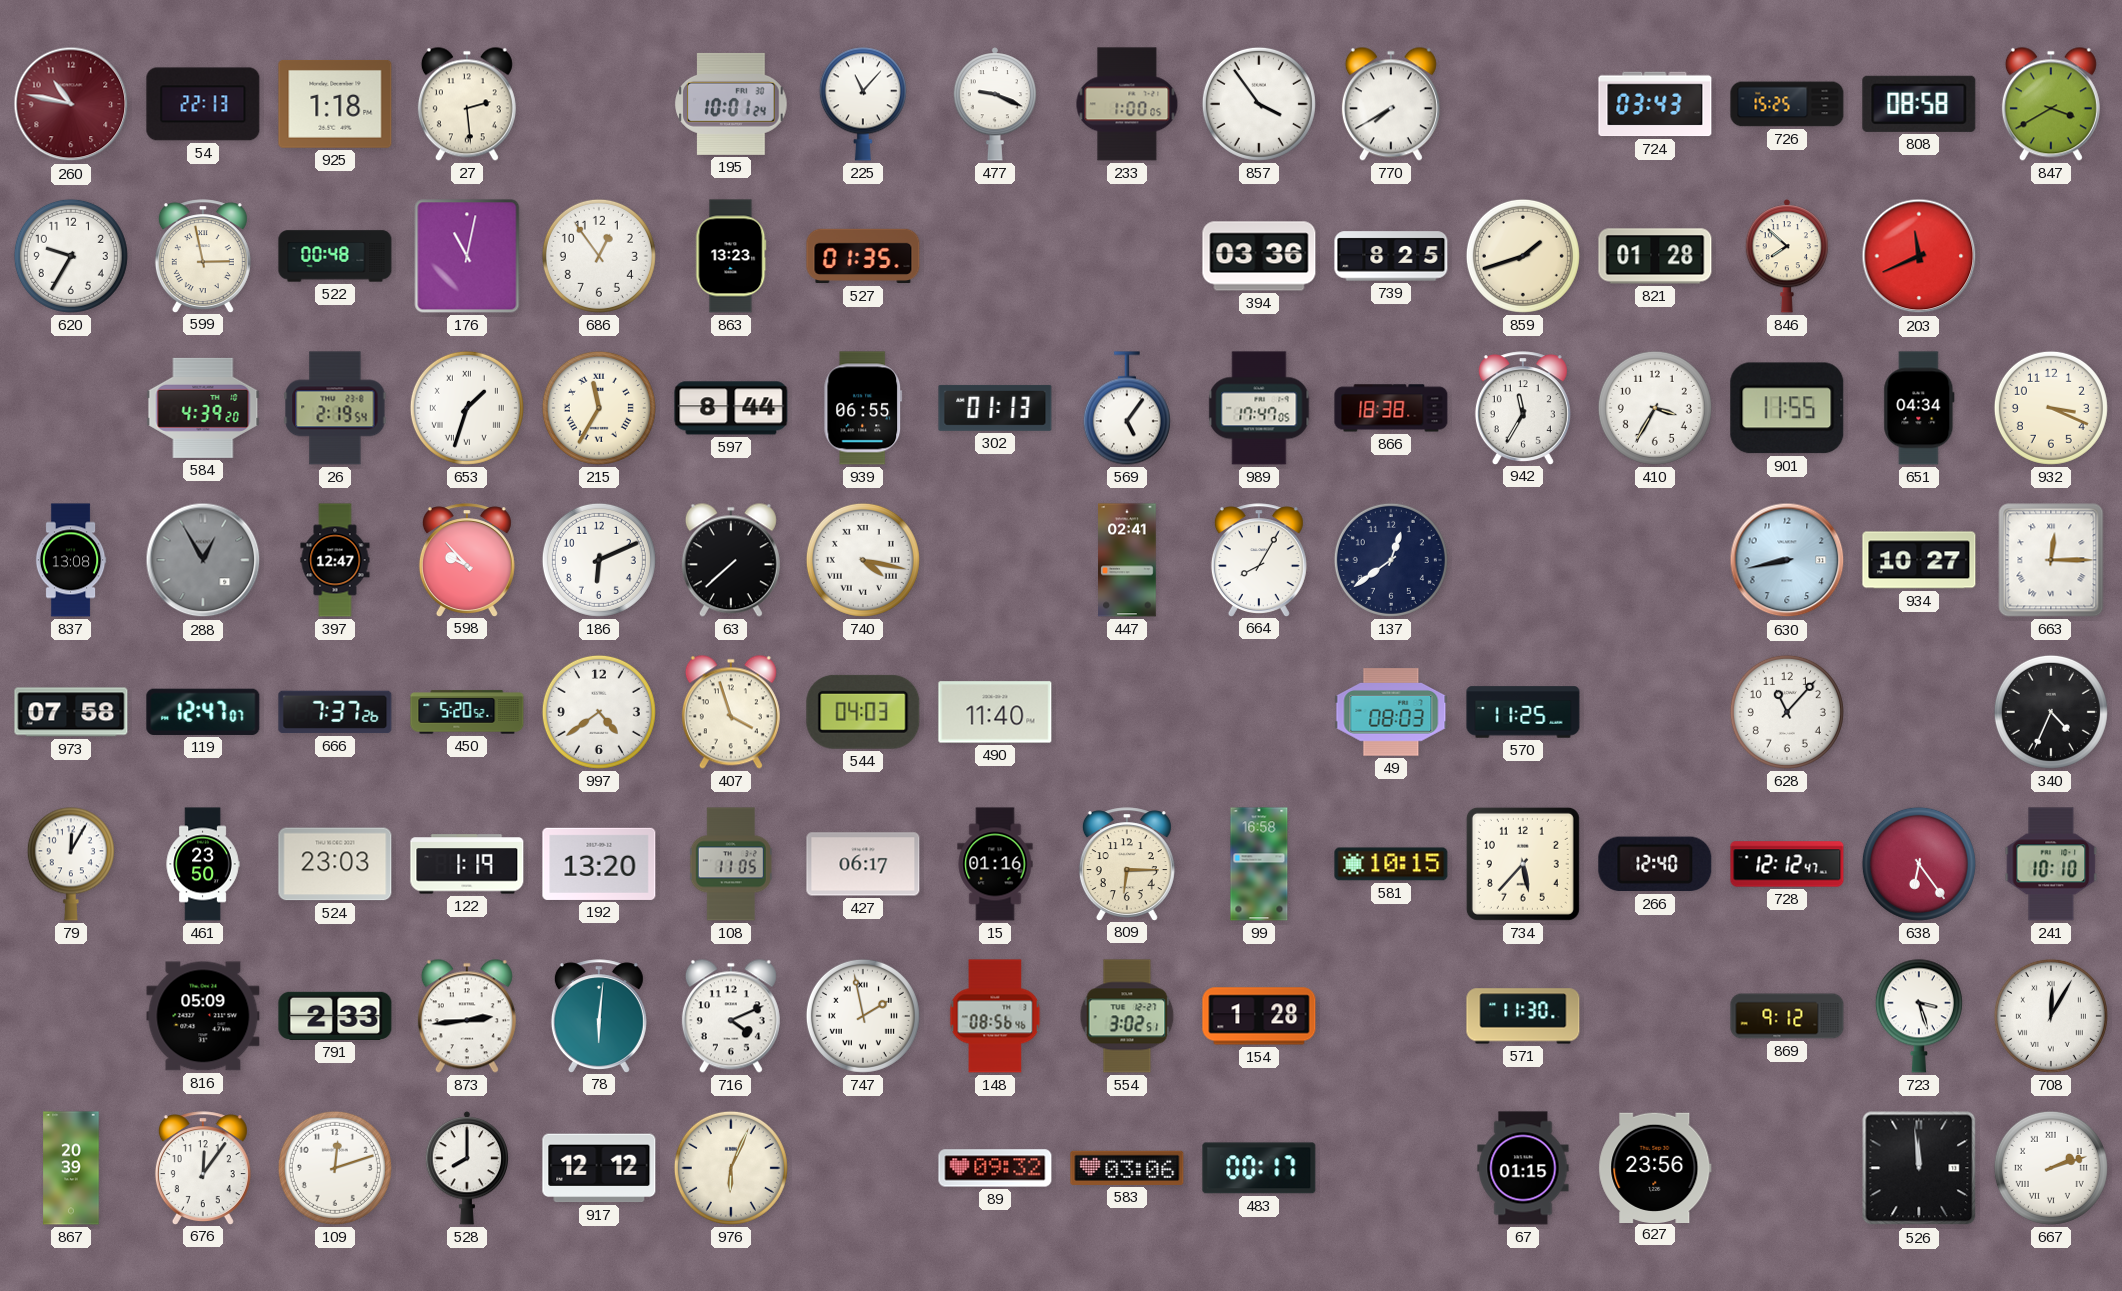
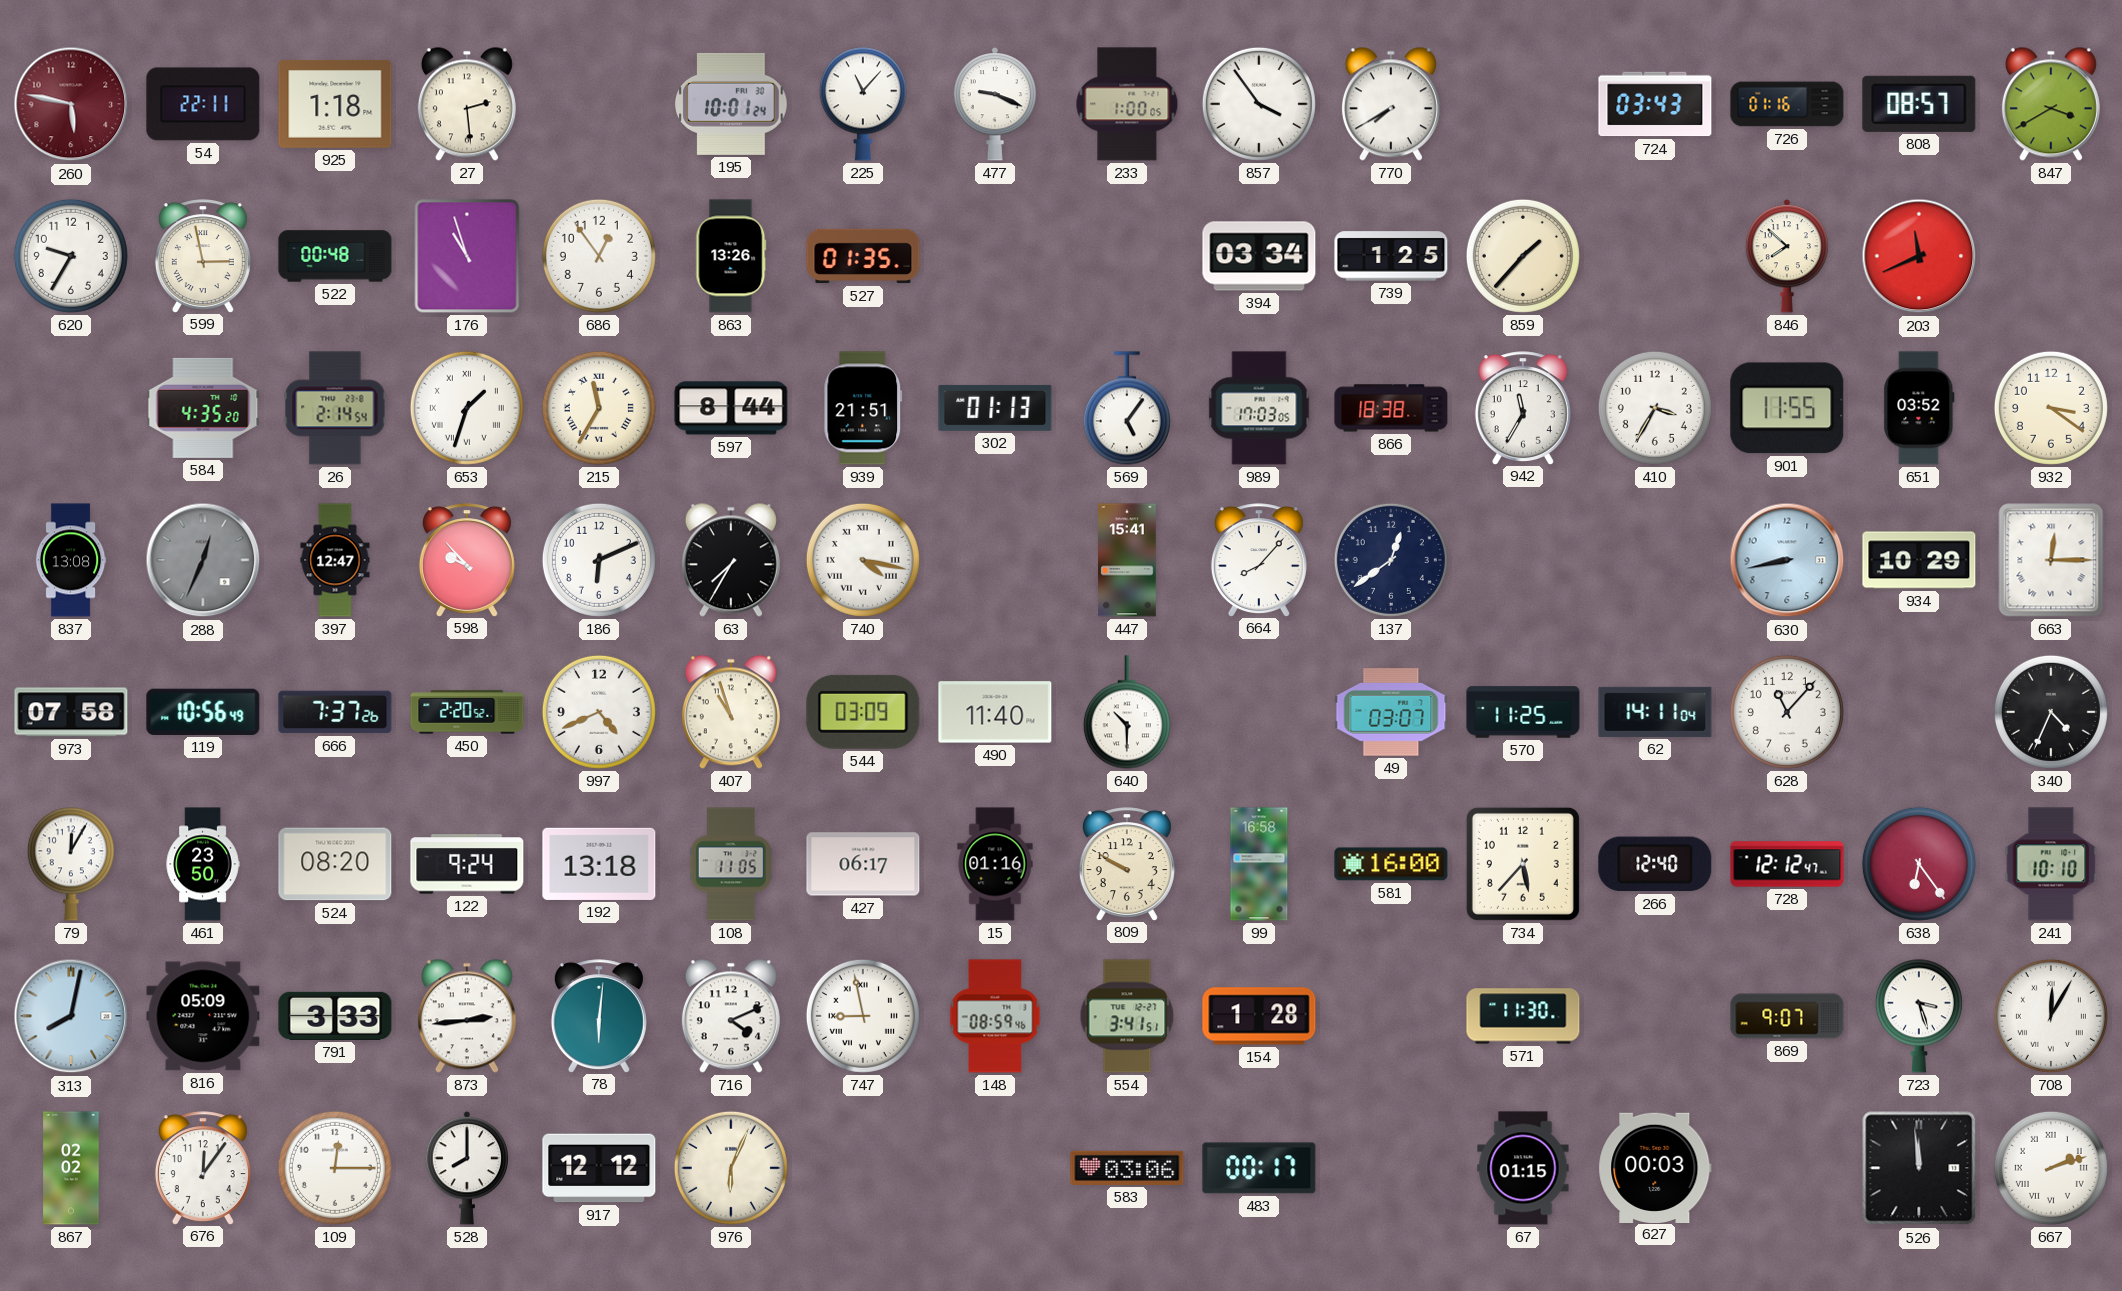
260: 10:47 -> 5:47 (71, 104)
54: 22:13 -> 22:11 (203, 104)
726: 15:25 -> 01:16 (1787, 104)
808: 08:58 -> 08:57 (1919, 104)
176: 11:02 -> 10:57 (467, 256)
863: 13:23 -> 13:26 (731, 256)
394: 03:36 -> 03:34 (1259, 256)
739: 8:25 -> 1:25 (1391, 256)
859: 1:42 -> 1:37 (1523, 256)
821: 01:28 -> none (1655, 256)
584: 4:39 -> 4:35 (203, 408)
26: 2:19 -> 2:14 (335, 408)
939: 06:55 -> 21:51 (863, 408)
989: 17:47 -> 17:03 (1259, 408)
651: 04:34 -> 03:52 (1919, 408)
932: 3:19 -> 3:21 (2051, 408)
288: 12:55 -> 12:34 (203, 560)
63: 7:38 -> 7:35 (731, 560)
447: 02:41 -> 15:41 (1127, 560)
664: 8:05 -> 8:07 (1259, 560)
934: 10:27 -> 10:29 (1919, 560)
119: 12:47 -> 10:56 (203, 712)
450: 5:20 -> 2:20 (467, 712)
997: 4:39 -> 4:41 (599, 712)
407: 3:57 -> 10:57 (731, 712)
544: 04:03 -> 03:09 (863, 712)
640: none -> 10:30 (1127, 712)
49: 08:03 -> 03:07 (1391, 712)
62: none -> 14:11 (1655, 712)
524: 23:03 -> 08:20 (335, 864)
122: 1:19 -> 9:24 (467, 864)
192: 13:20 -> 13:18 (599, 864)
809: 6:15 -> 9:50 (1127, 864)
581: 10:15 -> 16:00 (1391, 864)
313: none -> 8:02 (71, 1016)
791: 2:33 -> 3:33 (335, 1016)
747: 1:58 -> 8:58 (863, 1016)
148: 08:56 -> 08:59 (995, 1016)
554: 3:02 -> 3:41 (1127, 1016)
869: 9:12 -> 9:07 (1787, 1016)
867: 20:39 -> 02:02 (71, 1168)
109: 12:12 -> 12:15 (335, 1168)
89: 09:32 -> none (995, 1168)
627: 23:56 -> 00:03 (1655, 1167)
